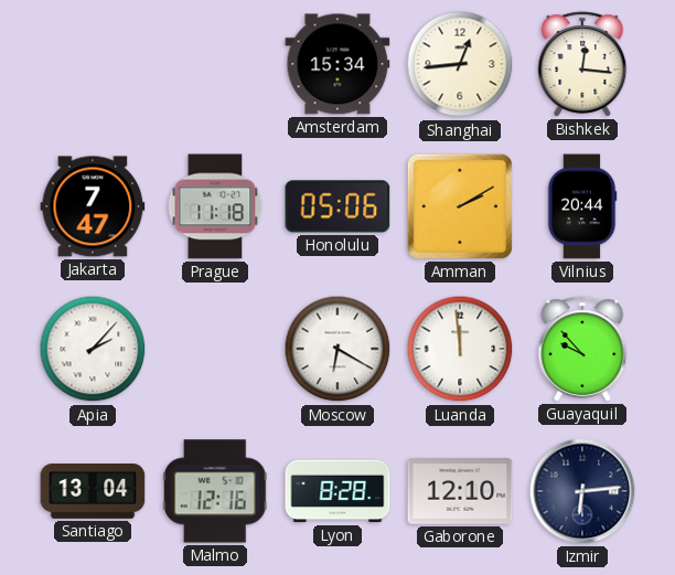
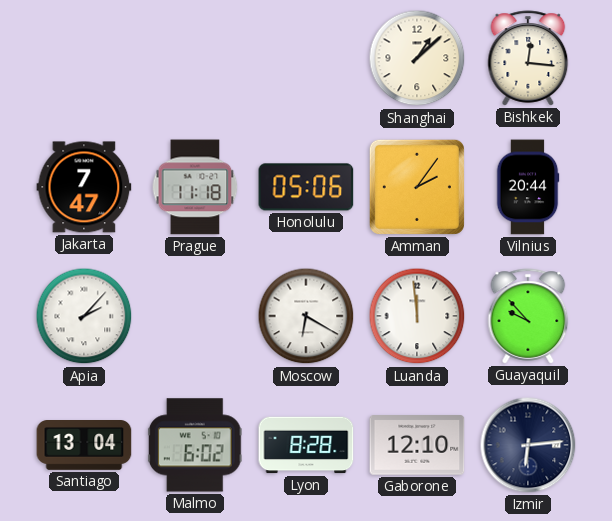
Amsterdam: 15:34 -> none (337, 64)
Shanghai: 12:44 -> 1:08 (417, 58)
Amman: 2:10 -> 2:06 (417, 187)
Malmo: 12:16 -> 6:02 (195, 445)
